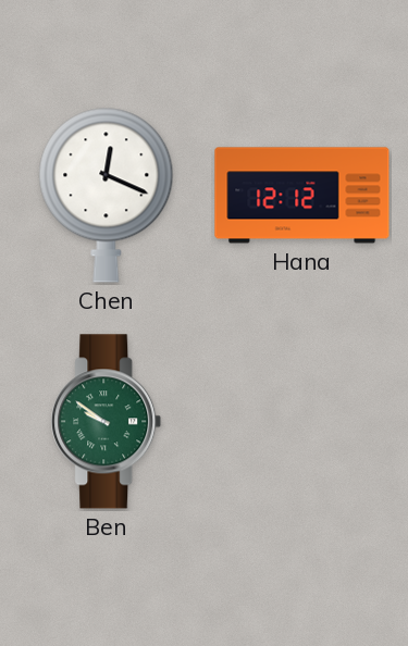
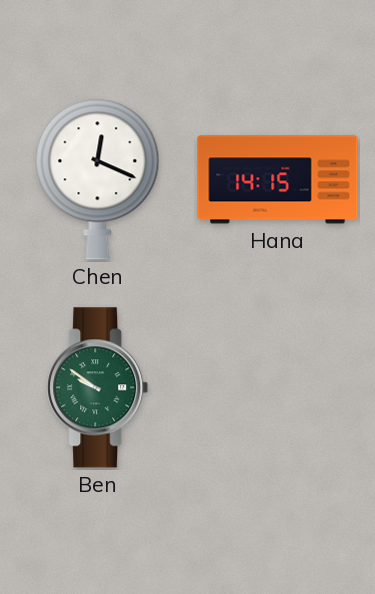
Hana: 12:12 -> 14:15 (278, 180)
